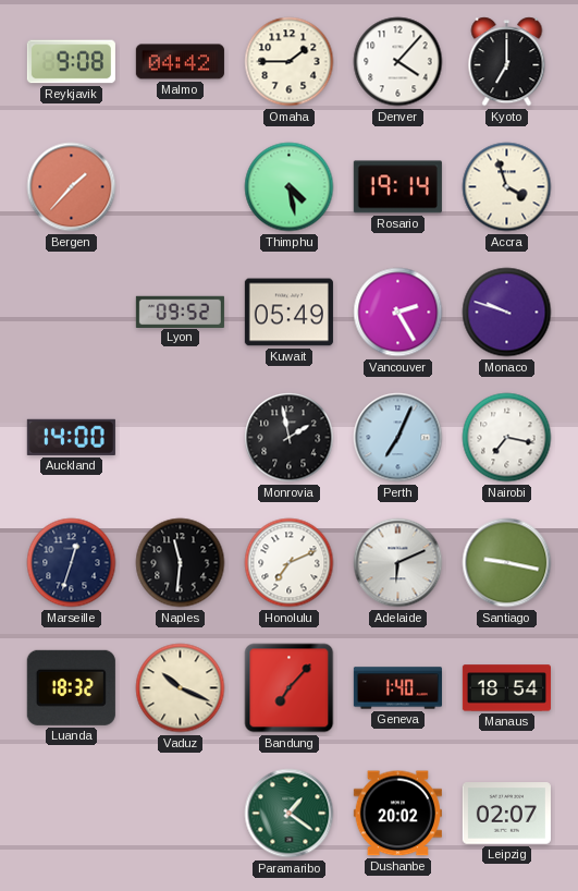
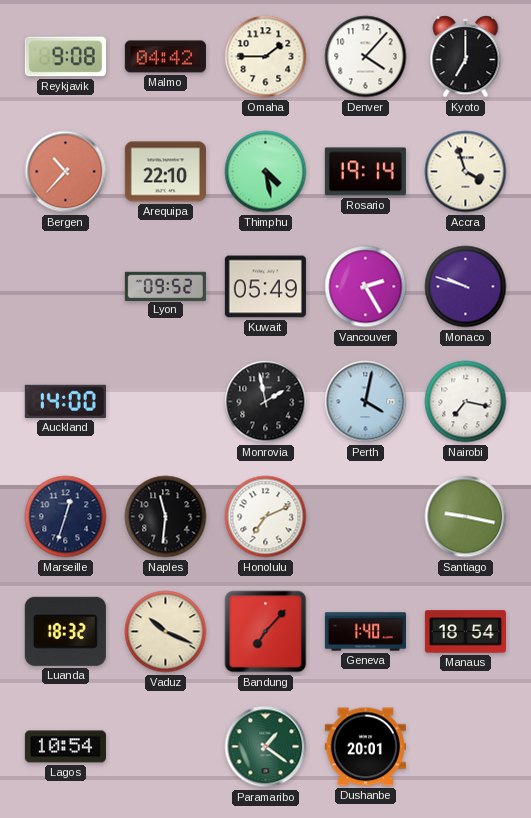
Bergen: 1:37 -> 10:37 (66, 172)
Arequipa: none -> 22:10 (165, 172)
Perth: 7:04 -> 4:02 (366, 402)
Adelaide: 6:11 -> none (398, 563)
Lagos: none -> 10:54 (65, 747)
Dushanbe: 20:02 -> 20:01 (365, 747)
Leipzig: 02:07 -> none (506, 814)
